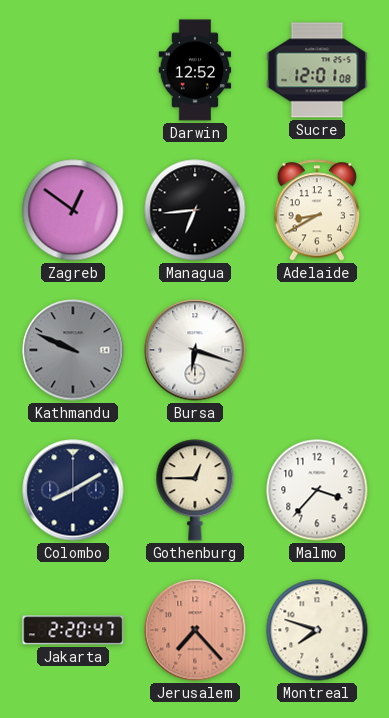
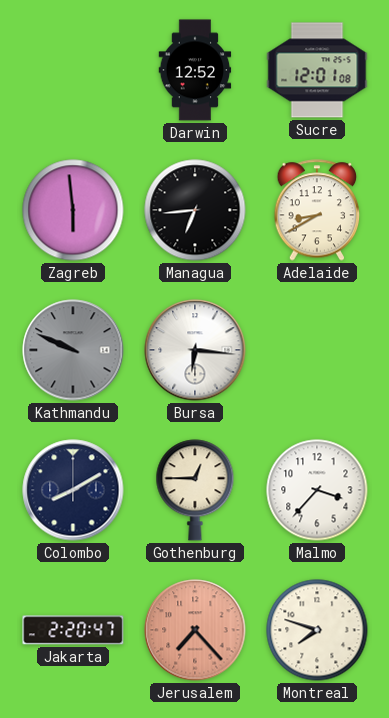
Zagreb: 12:51 -> 5:59 (73, 210)
Bursa: 6:18 -> 6:16 (195, 350)
